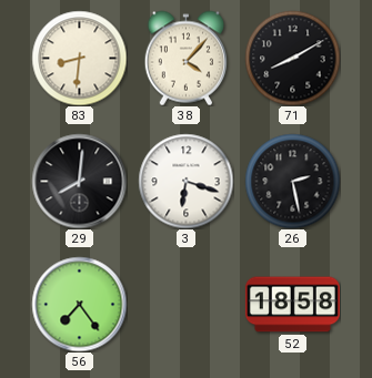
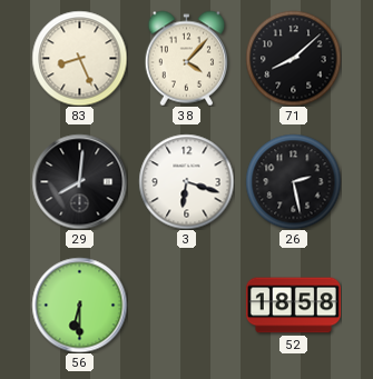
83: 8:31 -> 8:26 (79, 58)
71: 8:10 -> 8:08 (293, 58)
56: 7:24 -> 6:30 (79, 305)
